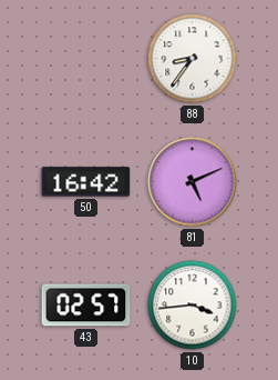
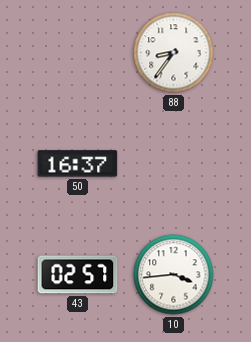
50: 16:42 -> 16:37 (78, 164)
81: 5:11 -> none (193, 182)
